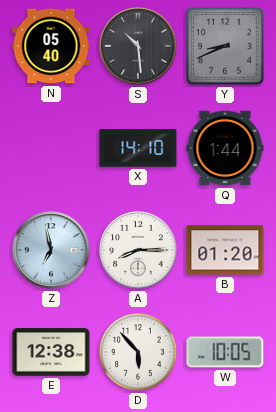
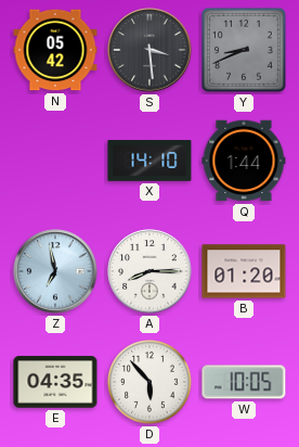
N: 05:40 -> 05:42 (55, 50)
S: 10:29 -> 3:29 (149, 50)
E: 12:38 -> 04:35 (55, 382)
